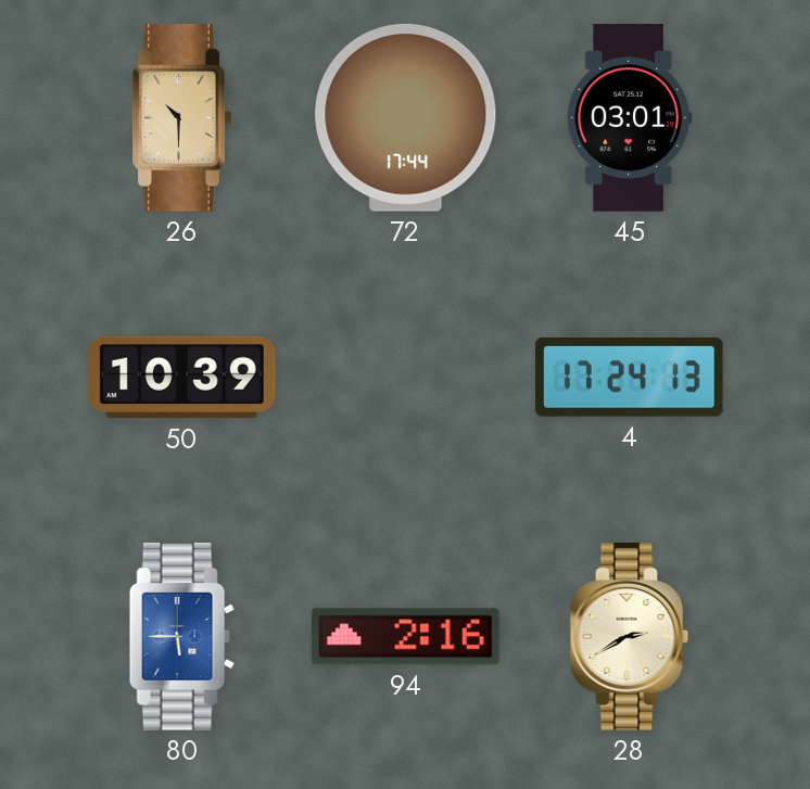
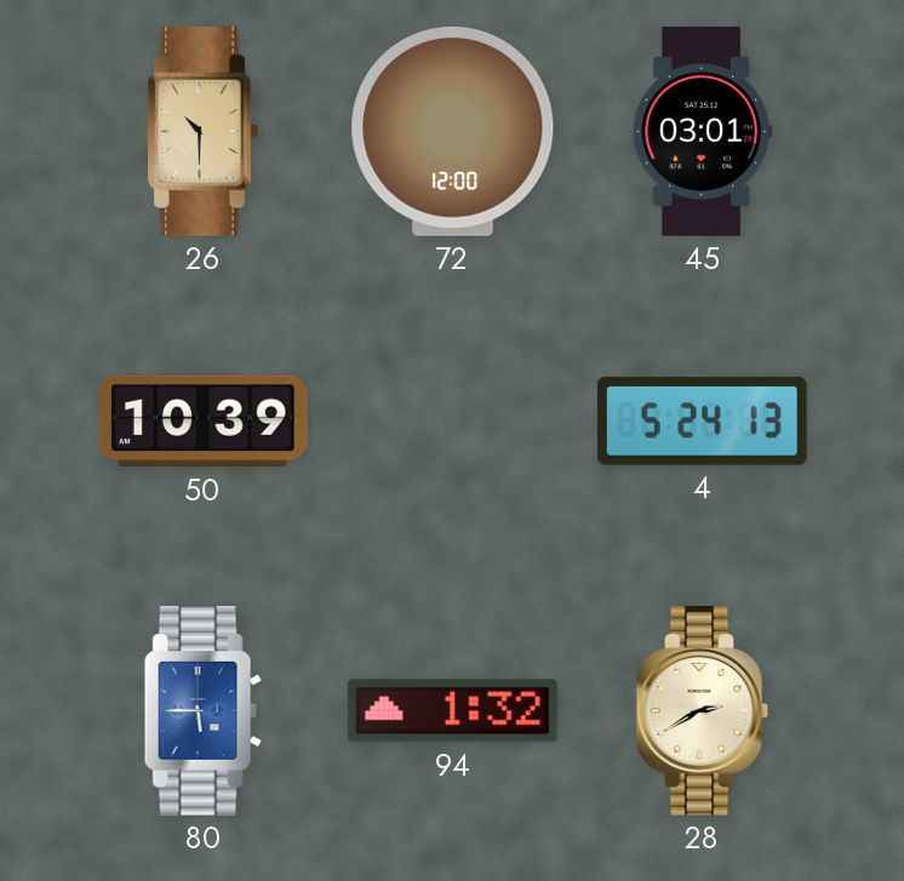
72: 17:44 -> 12:00 (453, 131)
4: 17:24 -> 5:24 (702, 421)
94: 2:16 -> 1:32 (452, 711)
